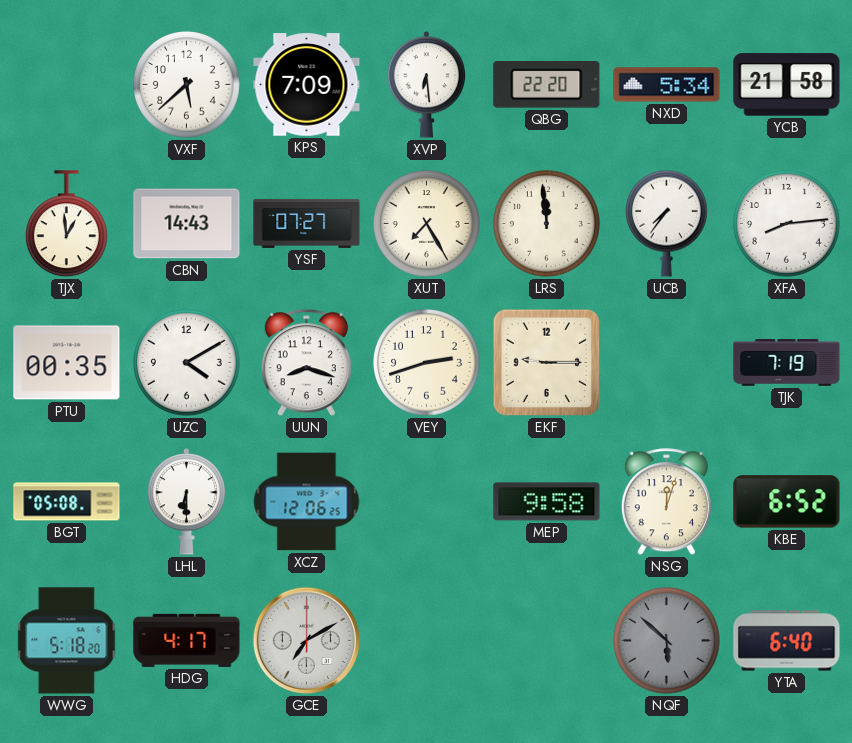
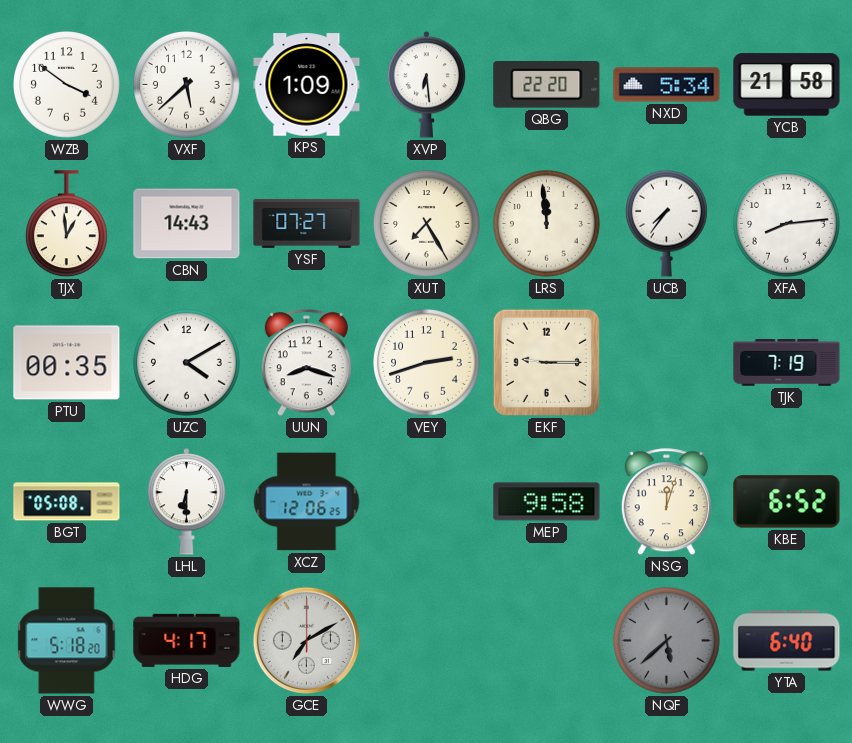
WZB: none -> 3:51 (67, 85)
KPS: 7:09 -> 1:09 (307, 85)
NQF: 5:52 -> 5:38 (667, 641)
